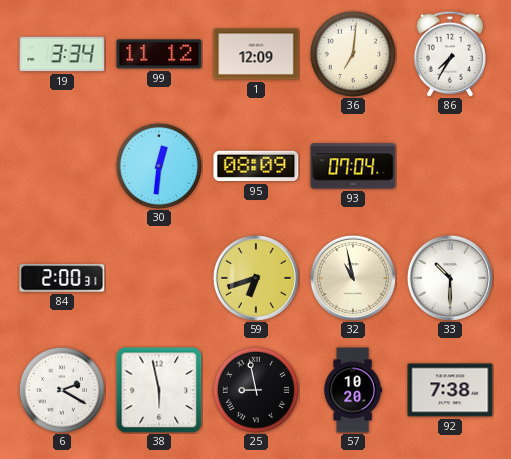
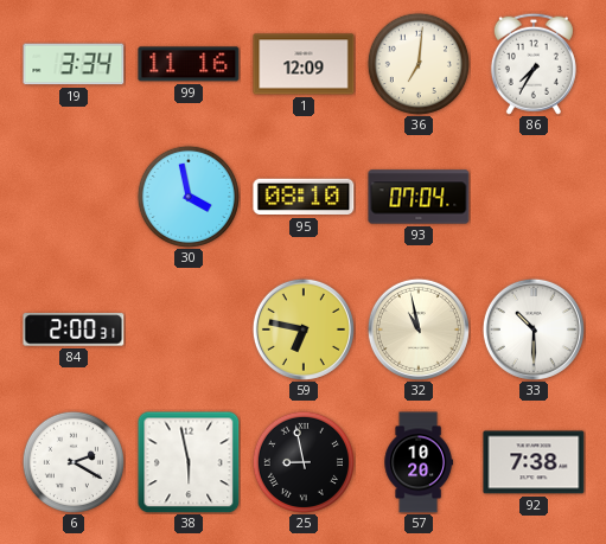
99: 11:12 -> 11:16 (189, 64)
30: 12:31 -> 3:58 (189, 197)
95: 08:09 -> 08:10 (304, 197)
59: 6:42 -> 6:47 (304, 329)
